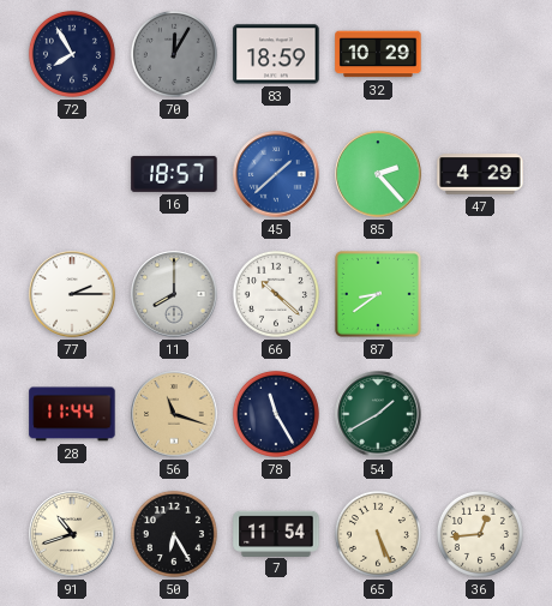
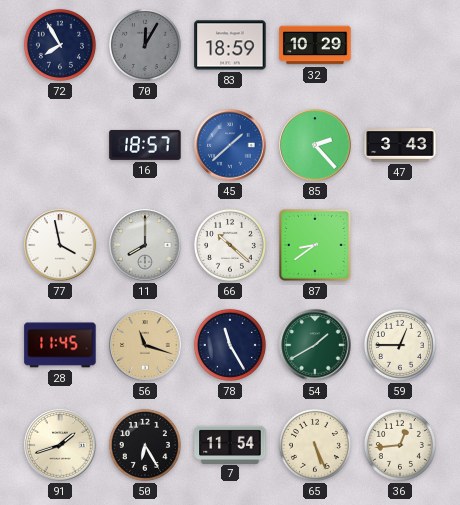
47: 4:29 -> 3:43 (400, 145)
77: 2:15 -> 3:58 (60, 245)
28: 11:44 -> 11:45 (60, 345)
59: none -> 12:45 (400, 345)
91: 10:42 -> 1:42 (60, 445)
